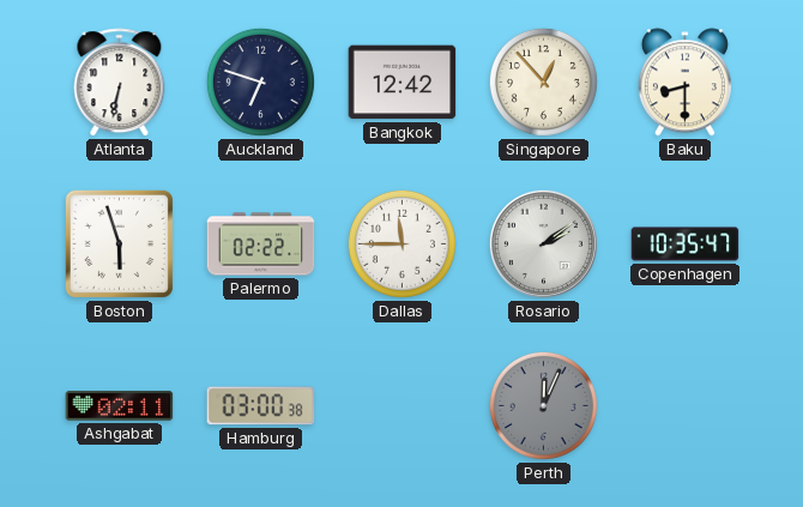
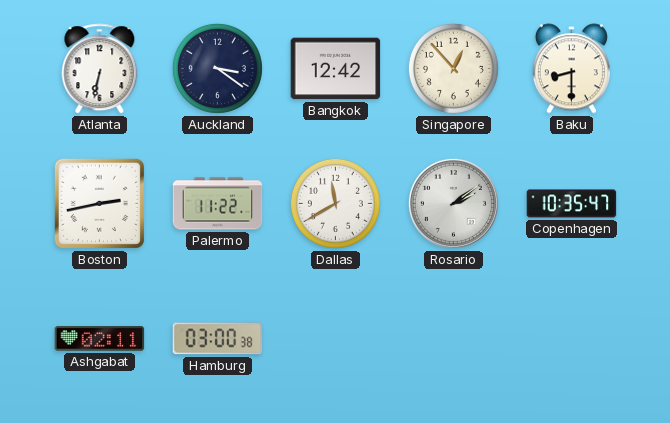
Auckland: 6:48 -> 3:21 (217, 68)
Boston: 5:57 -> 2:43 (99, 203)
Palermo: 02:22 -> 11:22 (218, 204)
Dallas: 11:45 -> 11:40 (335, 203)
Perth: 12:04 -> none (543, 405)
